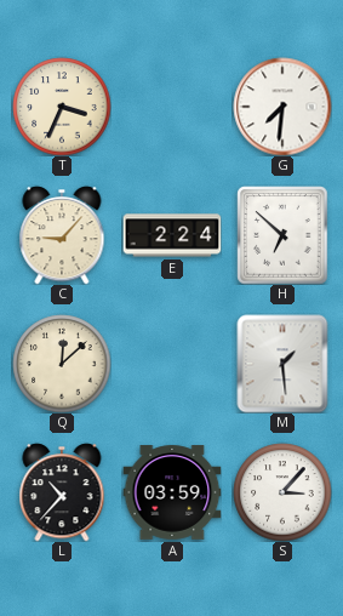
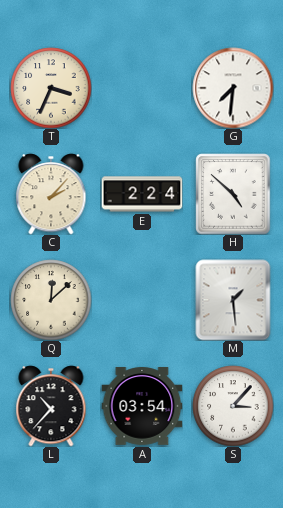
C: 9:07 -> 2:07 (51, 194)
H: 6:52 -> 4:52 (233, 194)
A: 03:59 -> 03:54 (142, 406)
